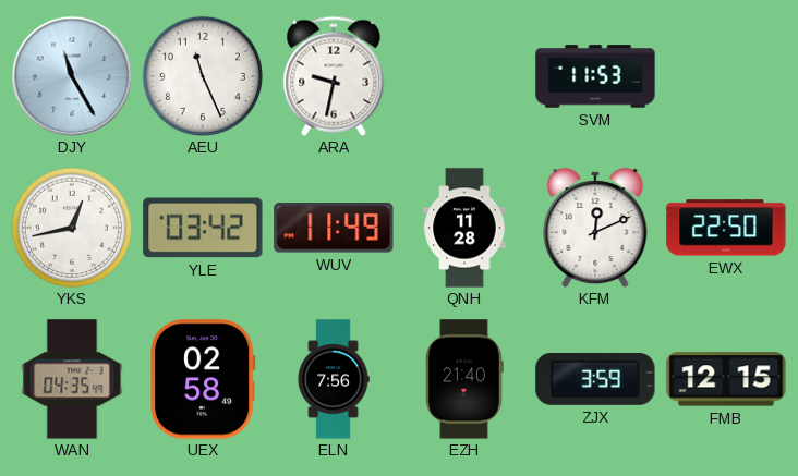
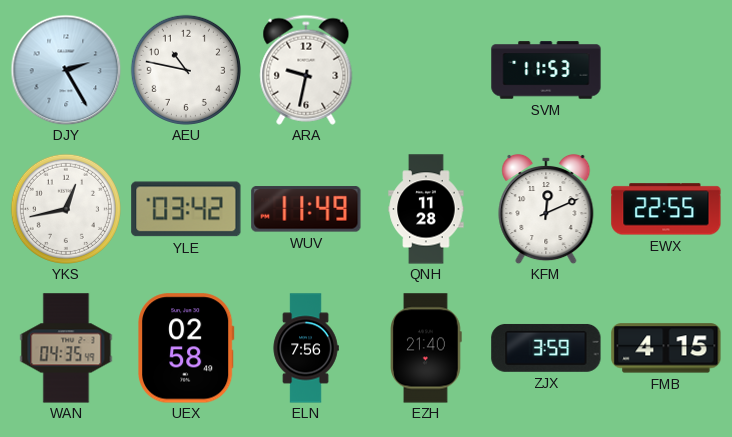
DJY: 11:25 -> 2:25 (66, 70)
AEU: 11:26 -> 10:47 (186, 70)
EWX: 22:50 -> 22:55 (666, 209)
FMB: 12:15 -> 4:15 (666, 348)
